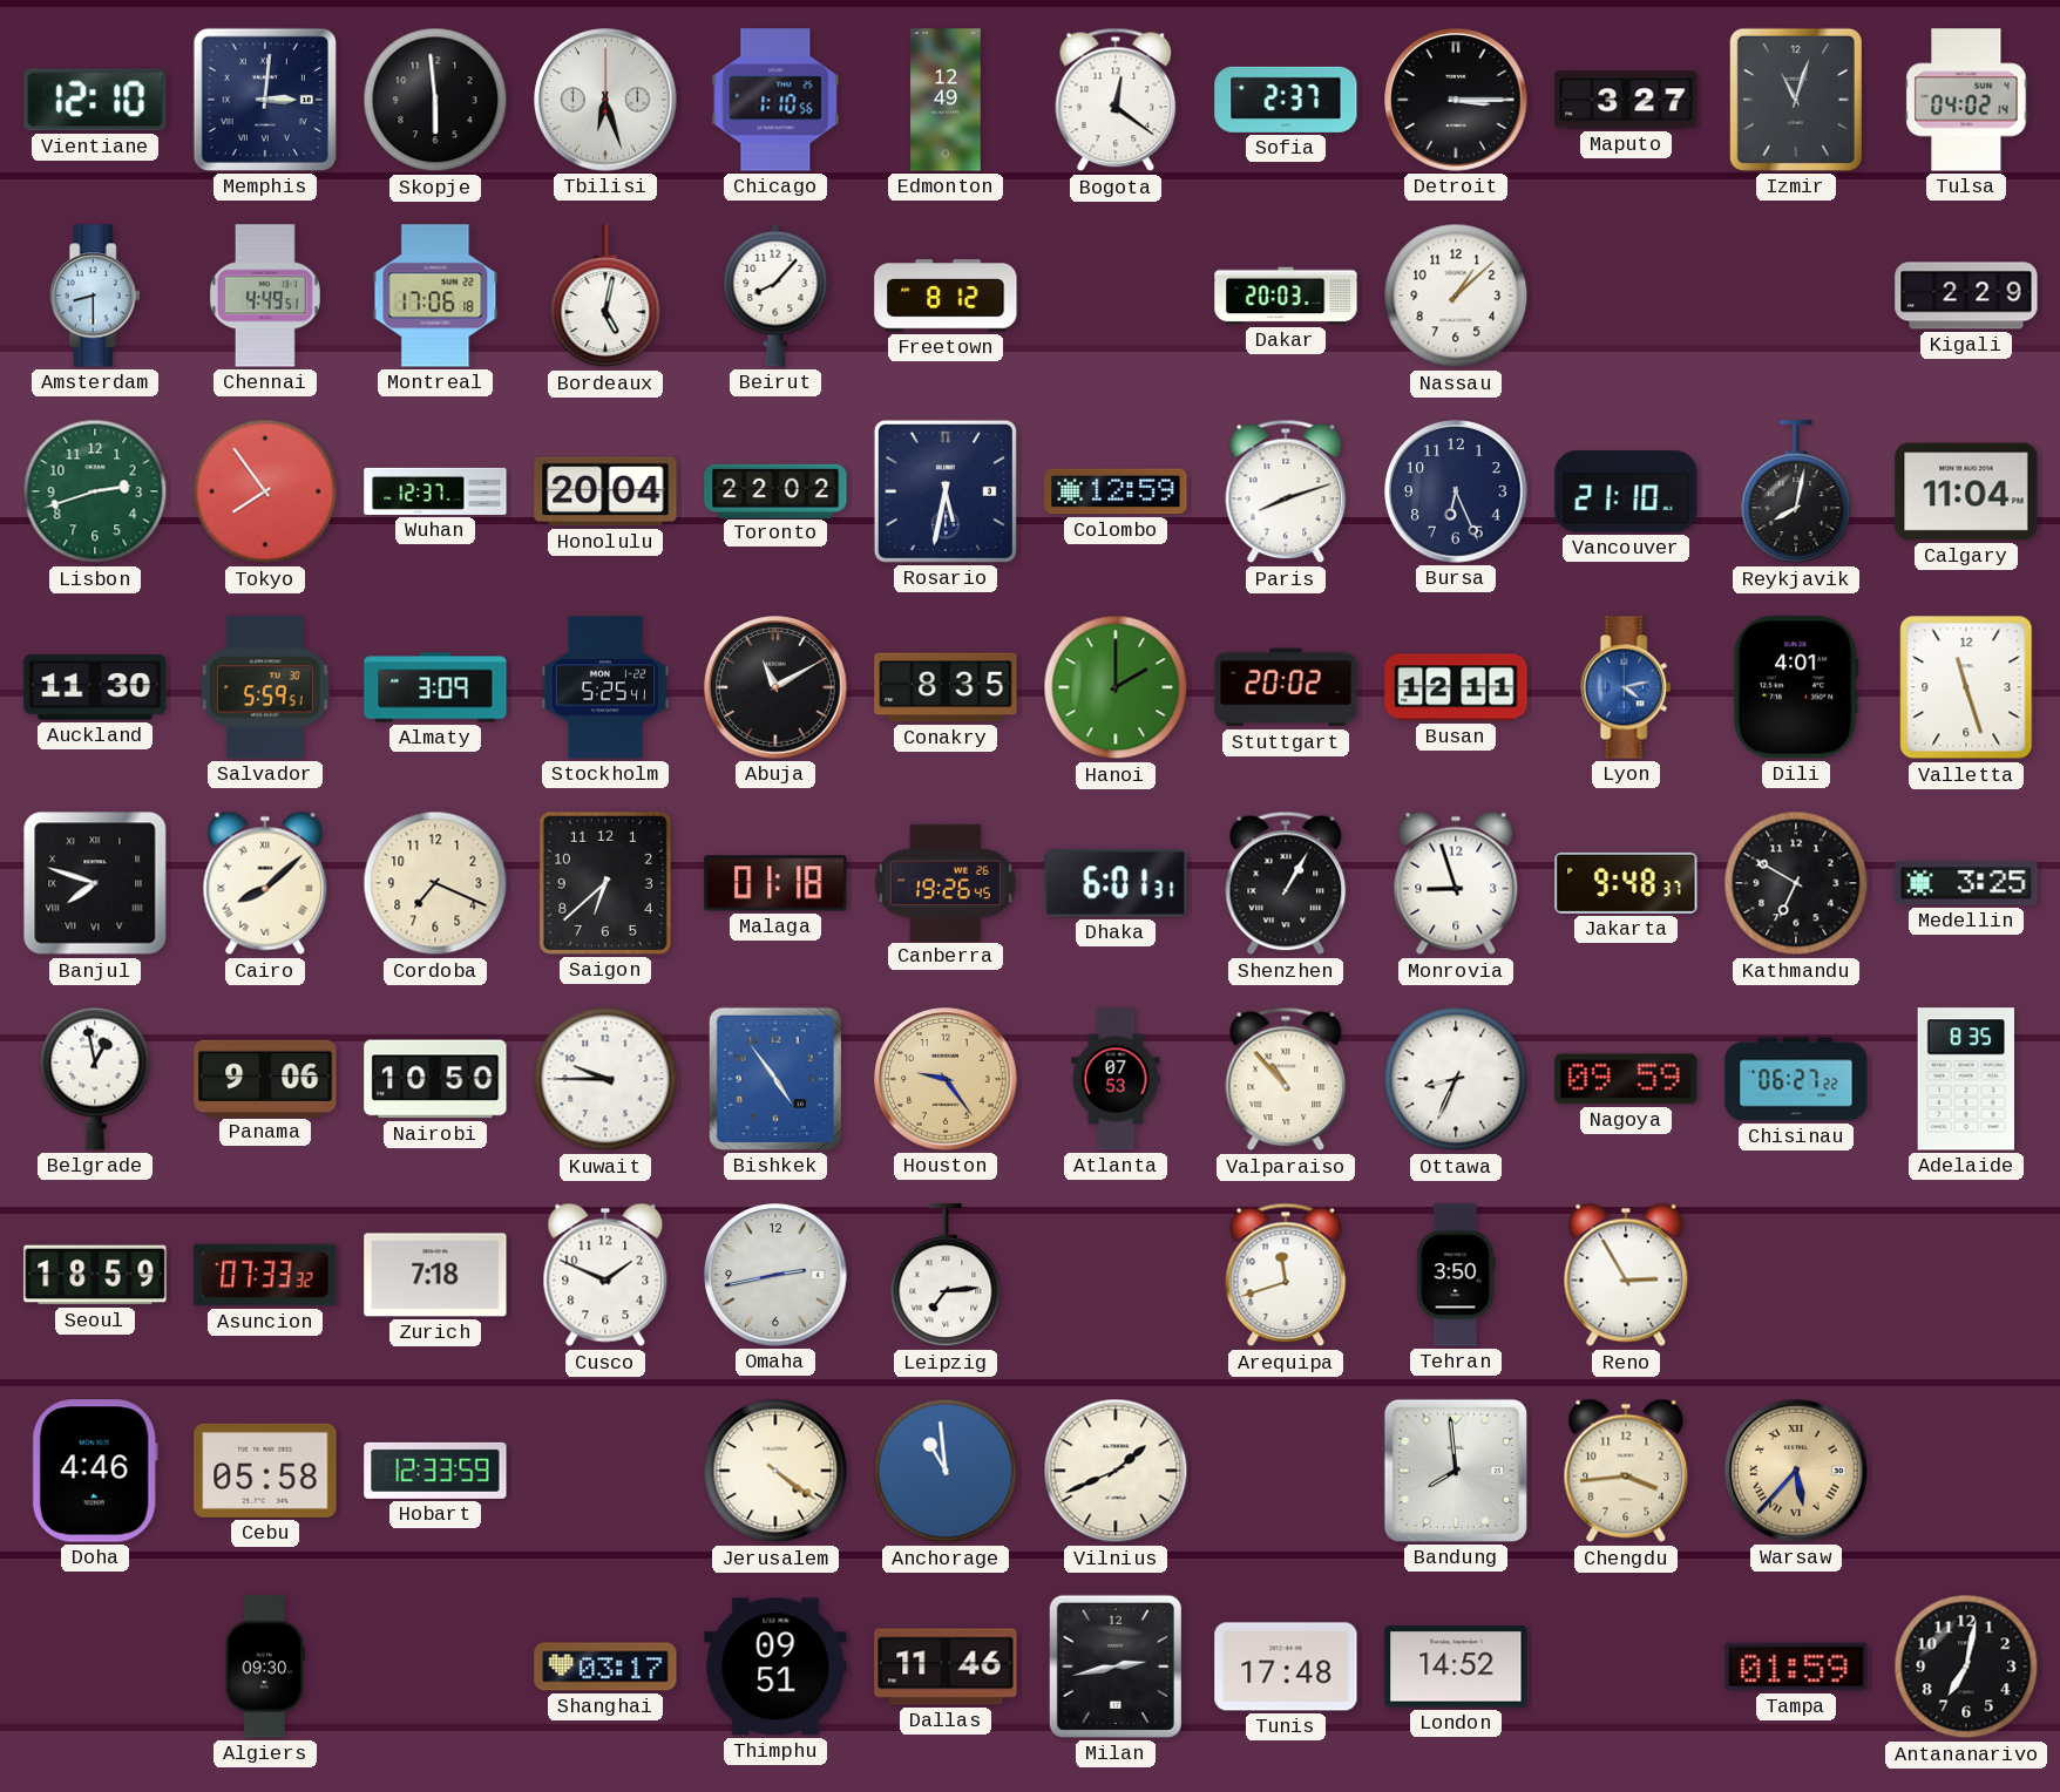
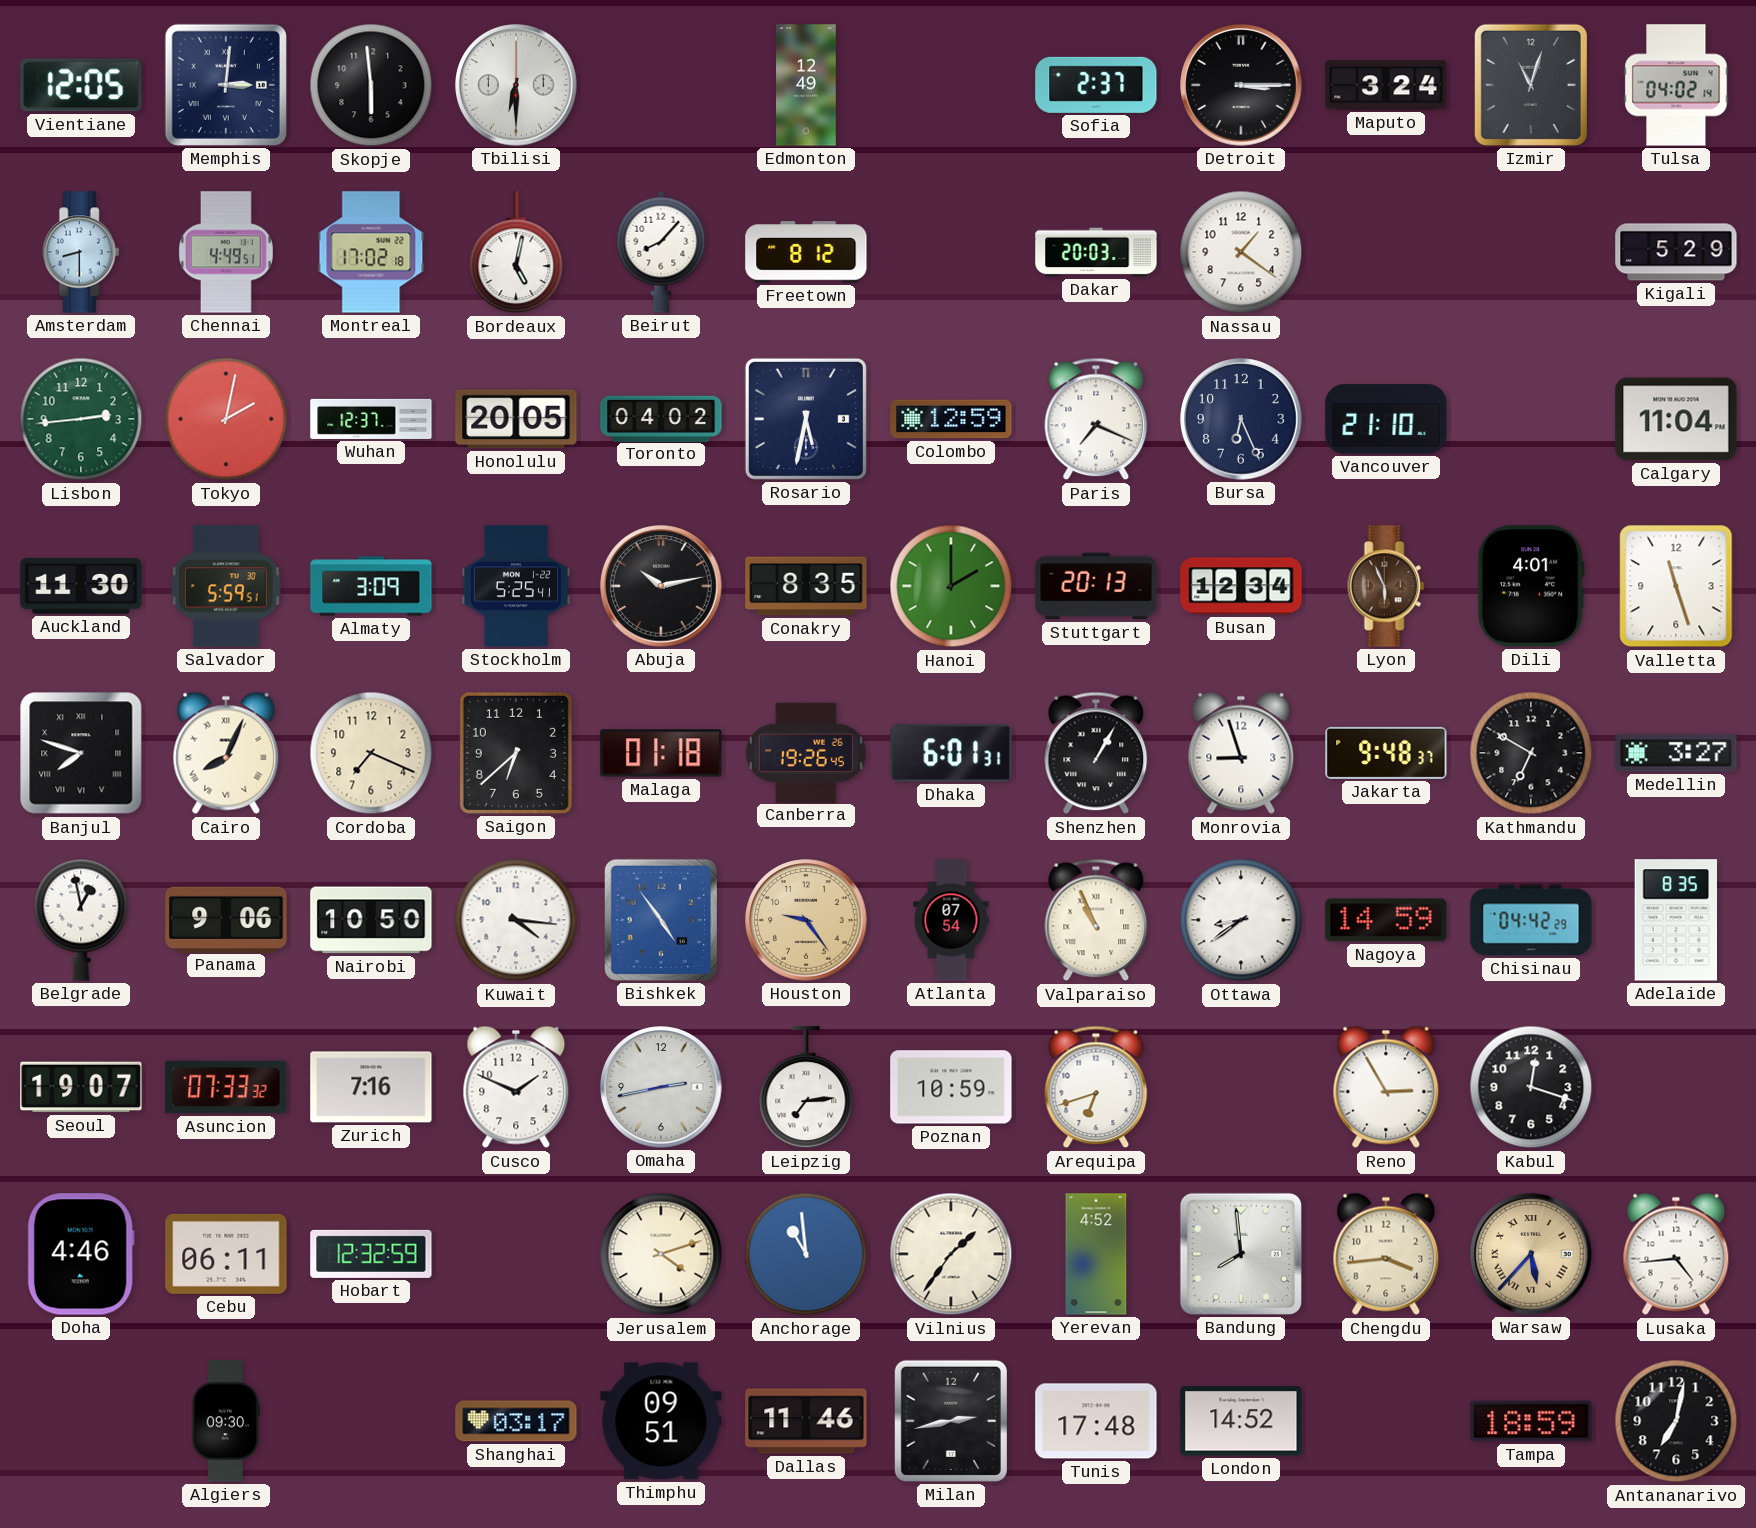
Vientiane: 12:10 -> 12:05 (81, 85)
Tbilisi: 6:27 -> 6:30 (516, 85)
Chicago: 1:10 -> none (775, 100)
Bogota: 12:21 -> none (1116, 100)
Maputo: 3:27 -> 3:24 (1386, 85)
Montreal: 17:06 -> 17:02 (371, 252)
Nassau: 1:08 -> 1:21 (1241, 252)
Kigali: 2:29 -> 5:29 (1676, 252)
Lisbon: 2:42 -> 2:44 (81, 419)
Tokyo: 7:54 -> 2:02 (226, 419)
Honolulu: 20:04 -> 20:05 (516, 419)
Toronto: 22:02 -> 04:02 (661, 418)
Paris: 8:12 -> 7:19 (1096, 419)
Reykjavik: 8:02 -> none (1796, 493)
Abuja: 11:10 -> 10:13 (661, 586)
Stuttgart: 20:02 -> 20:13 (1096, 586)
Busan: 12:11 -> 12:34 (1241, 586)
Lyon: 4:13 -> 5:56 (1386, 586)
Lyon dial: blue -> brown (1386, 586)
Cairo: 8:08 -> 8:04 (226, 753)
Medellin: 3:25 -> 3:27 (1676, 753)
Kuwait: 9:45 -> 4:16 (516, 920)
Atlanta: 07:53 -> 07:54 (951, 920)
Valparaiso: 10:53 -> 10:56 (1096, 920)
Ottawa: 8:34 -> 8:39 (1241, 920)
Nagoya: 09:59 -> 14:59 (1386, 920)
Chisinau: 06:27 -> 04:42 (1531, 920)
Seoul: 18:59 -> 19:07 (81, 1087)
Zurich: 7:18 -> 7:16 (371, 1087)
Poznan: none -> 10:59 (951, 1087)
Arequipa: 11:42 -> 6:42 (1096, 1087)
Tehran: 3:50 -> none (1456, 1275)
Kabul: none -> 12:18 (1531, 1087)
Cebu: 05:58 -> 06:11 (226, 1254)
Hobart: 12:33 -> 12:32 (371, 1254)
Jerusalem: 4:21 -> 4:12 (661, 1254)
Vilnius: 1:41 -> 1:36 (951, 1254)
Yerevan: none -> 4:52 (1096, 1254)
Lusaka: none -> 4:44 (1676, 1254)
Tampa: 01:59 -> 18:59 (1531, 1421)
